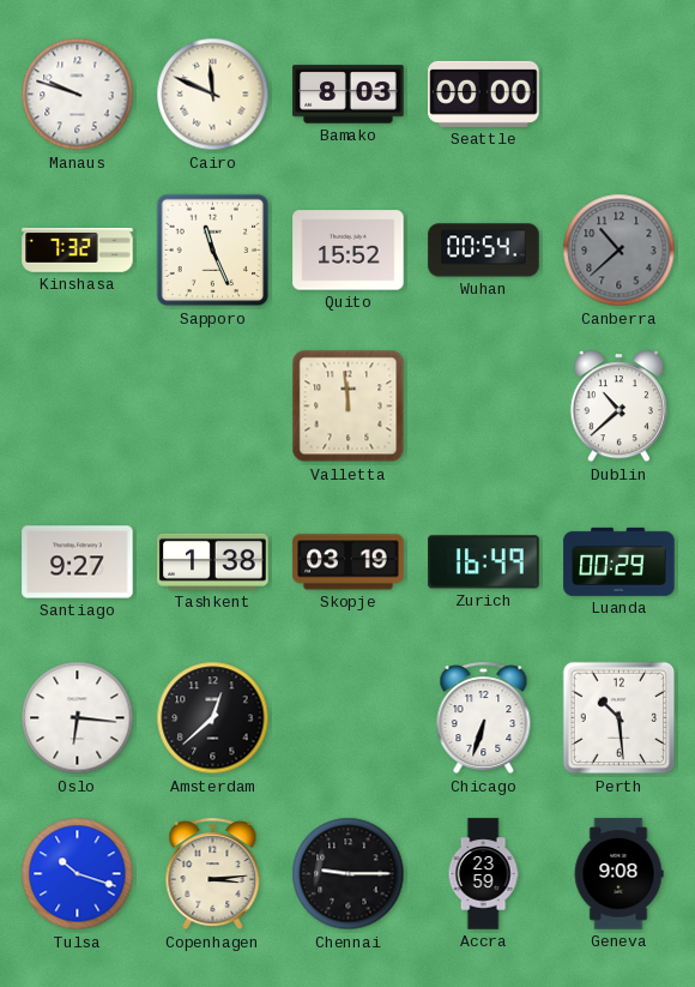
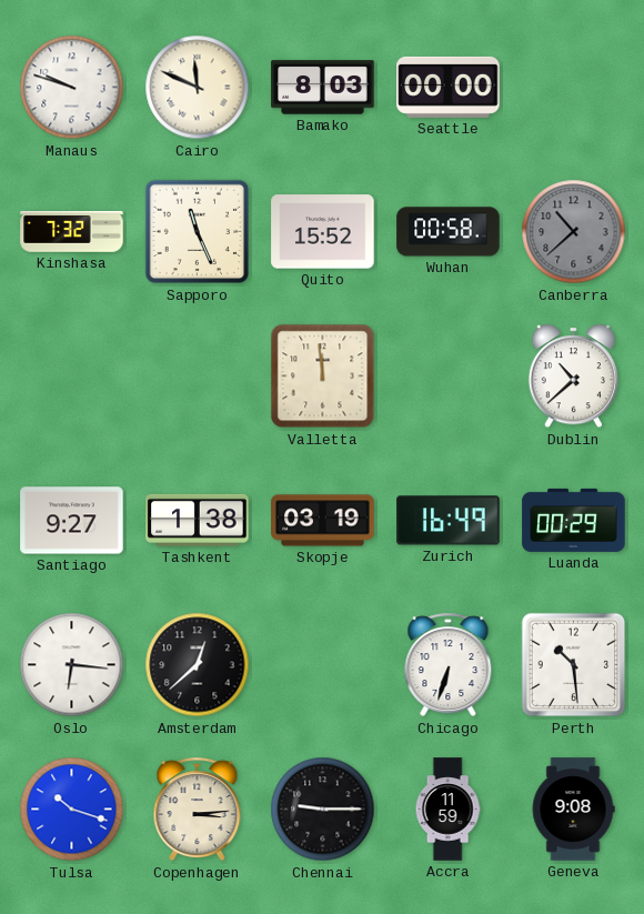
Wuhan: 00:54 -> 00:58 (449, 232)
Accra: 23:59 -> 11:59 (447, 810)
